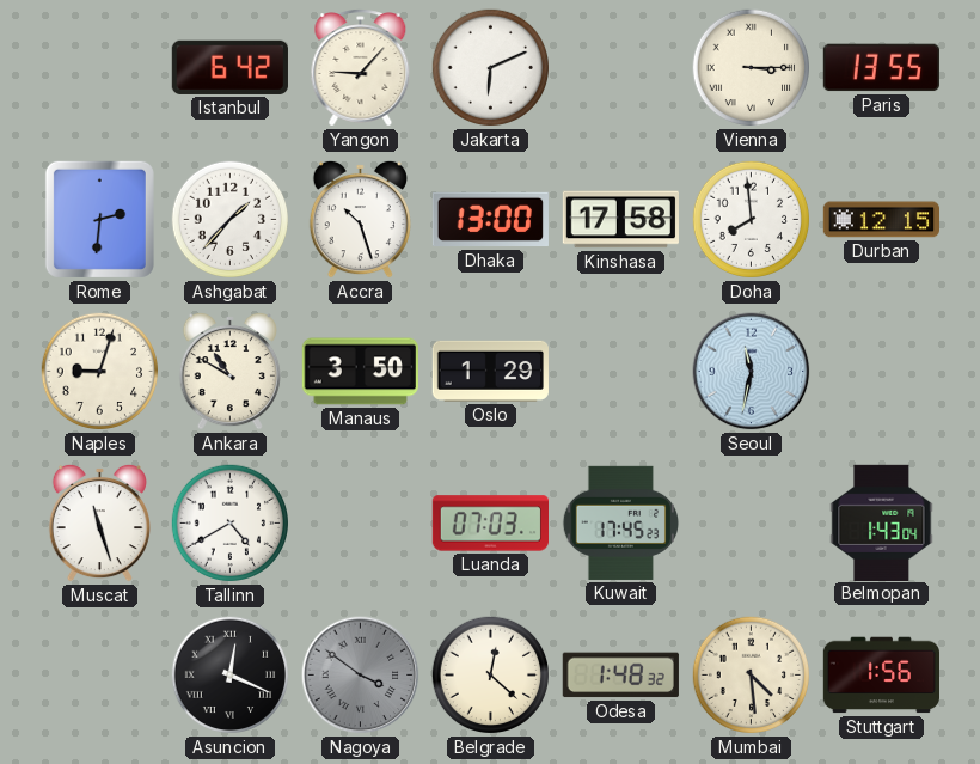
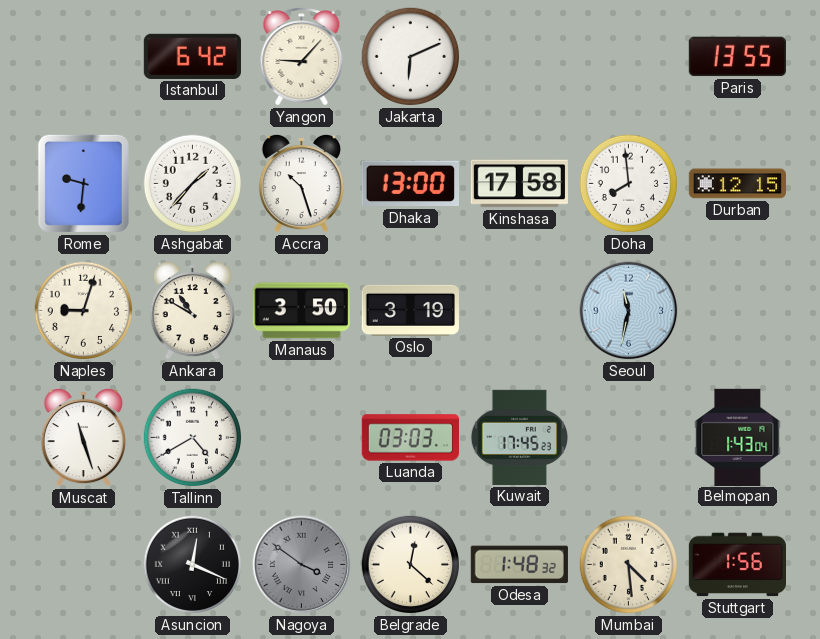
Vienna: 3:15 -> none (752, 68)
Rome: 2:31 -> 9:31 (83, 183)
Oslo: 1:29 -> 3:19 (410, 310)
Luanda: 07:03 -> 03:03 (410, 438)
